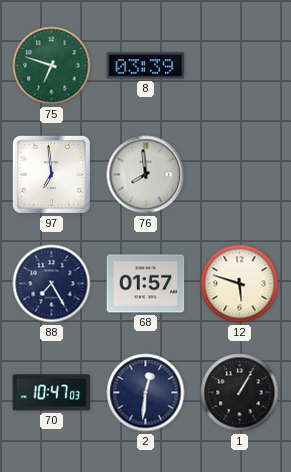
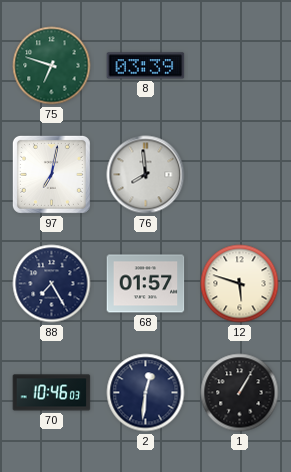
97: 6:59 -> 7:02 (51, 174)
70: 10:47 -> 10:46 (52, 393)
